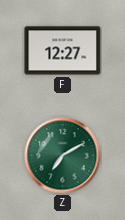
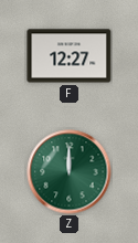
Z: 7:10 -> 12:00 (70, 172)
